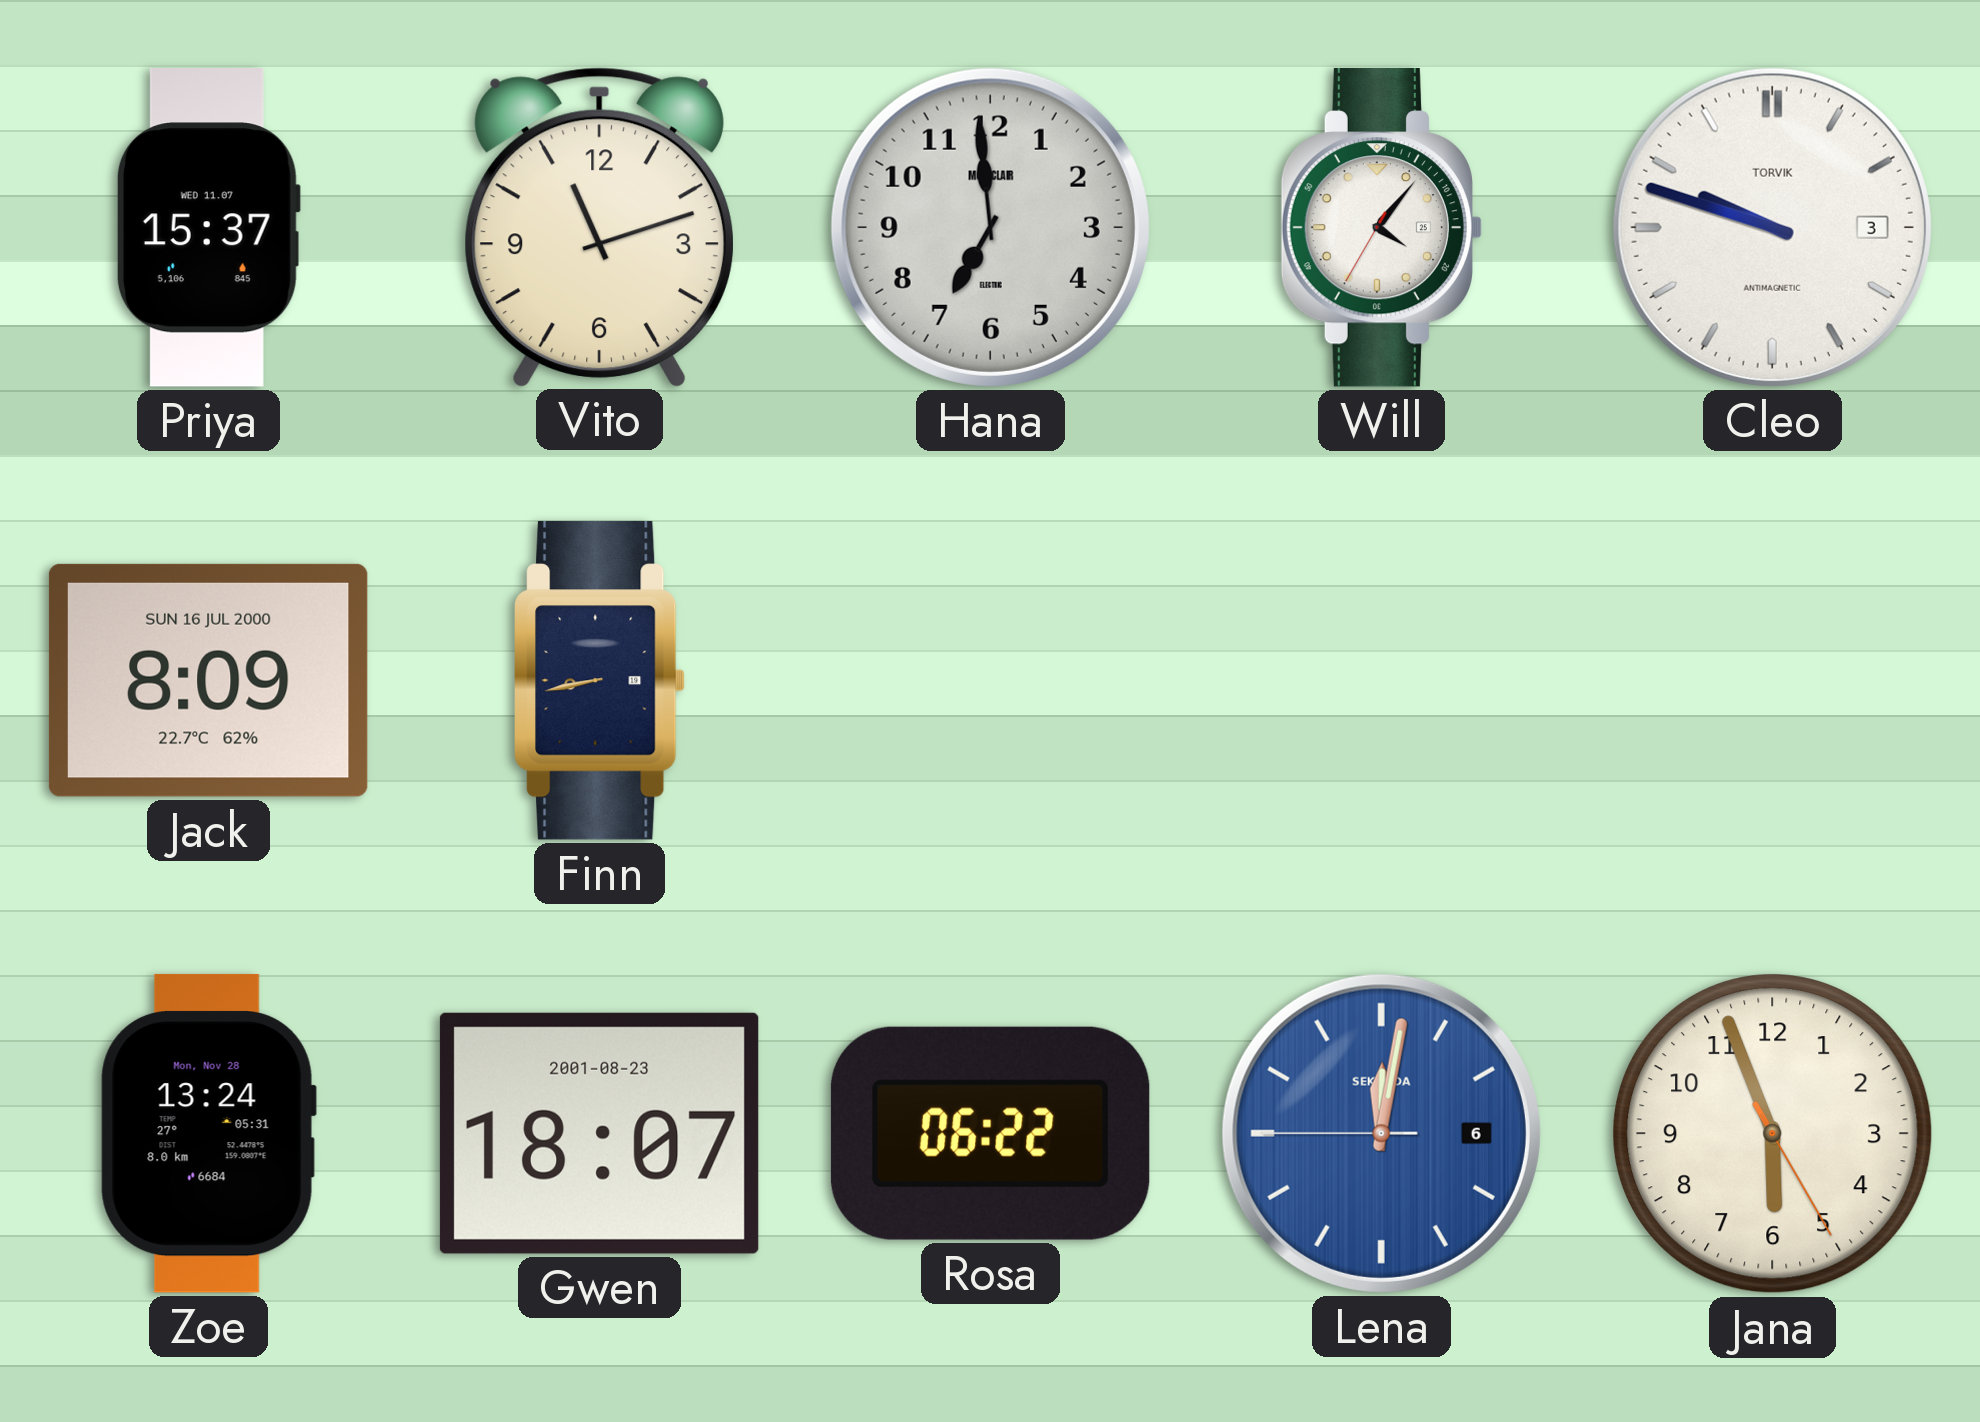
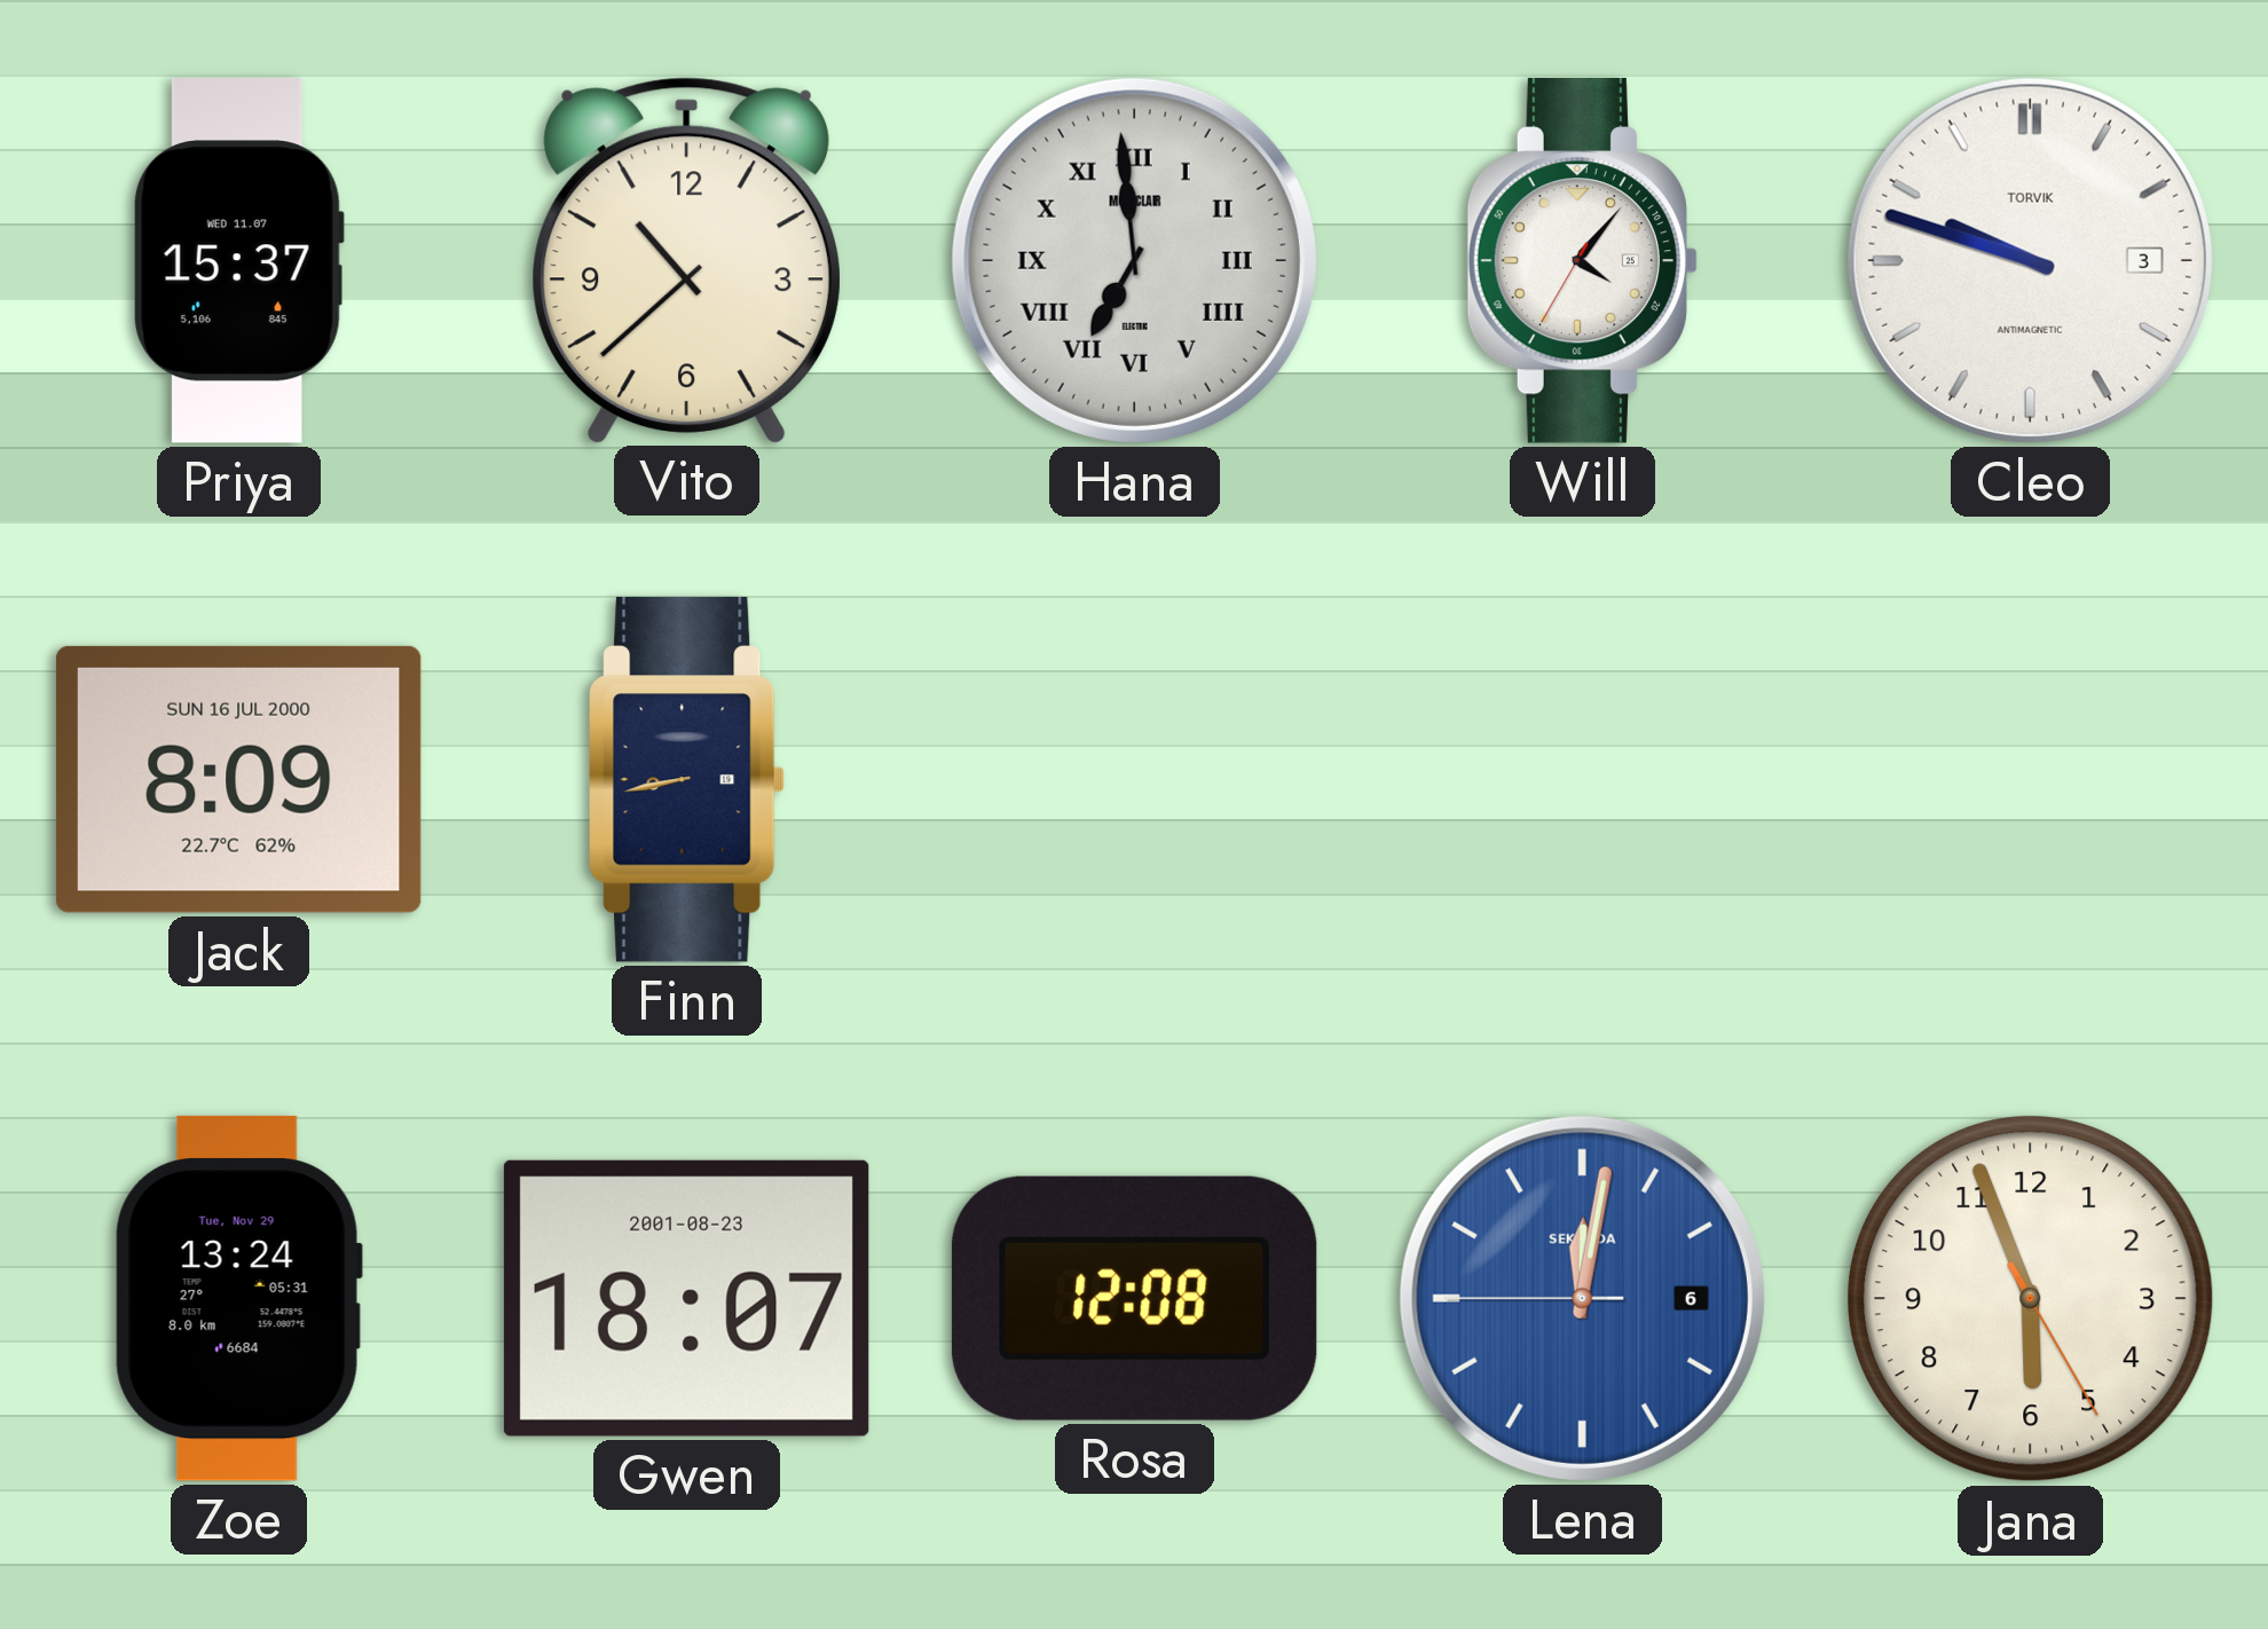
Vito: 11:12 -> 10:38 (686, 260)
Hana numerals: Arabic -> Roman (1134, 260)
Zoe date: Mon, Nov 28 -> Tue, Nov 29 (238, 1298)
Rosa: 06:22 -> 12:08 (1134, 1298)
